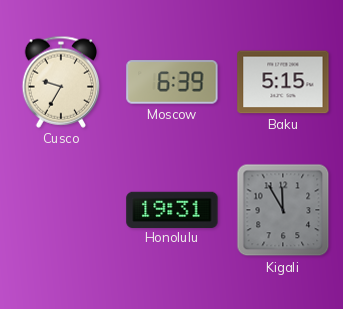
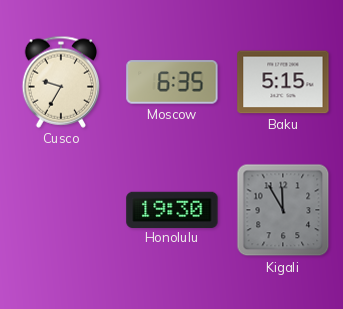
Moscow: 6:39 -> 6:35 (172, 82)
Honolulu: 19:31 -> 19:30 (172, 209)
